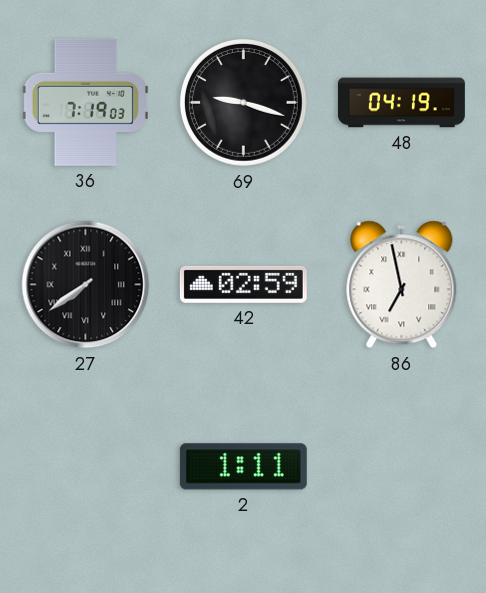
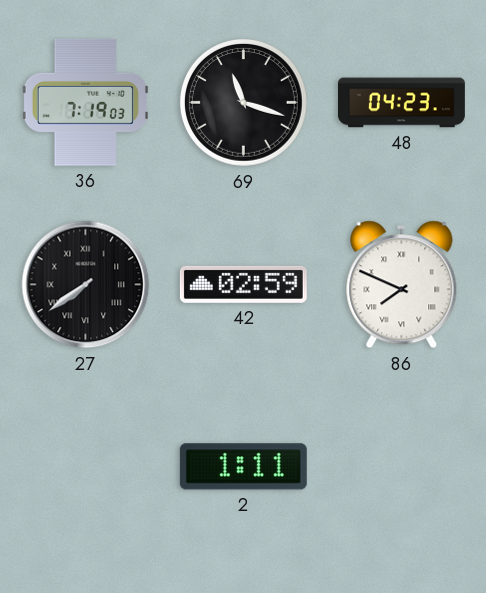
69: 9:18 -> 11:18 (244, 103)
48: 04:19 -> 04:23 (401, 103)
86: 6:58 -> 7:49 (402, 285)
